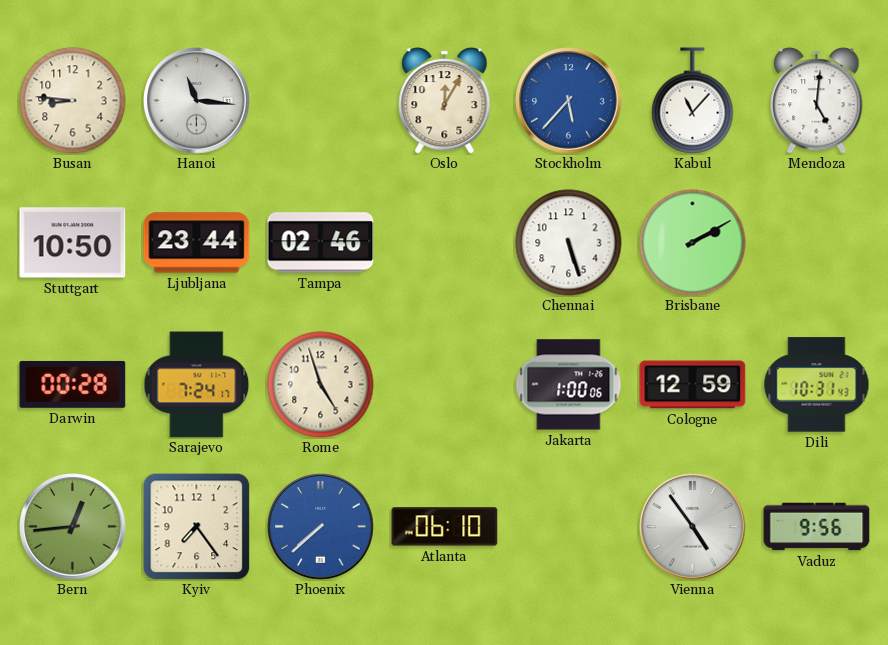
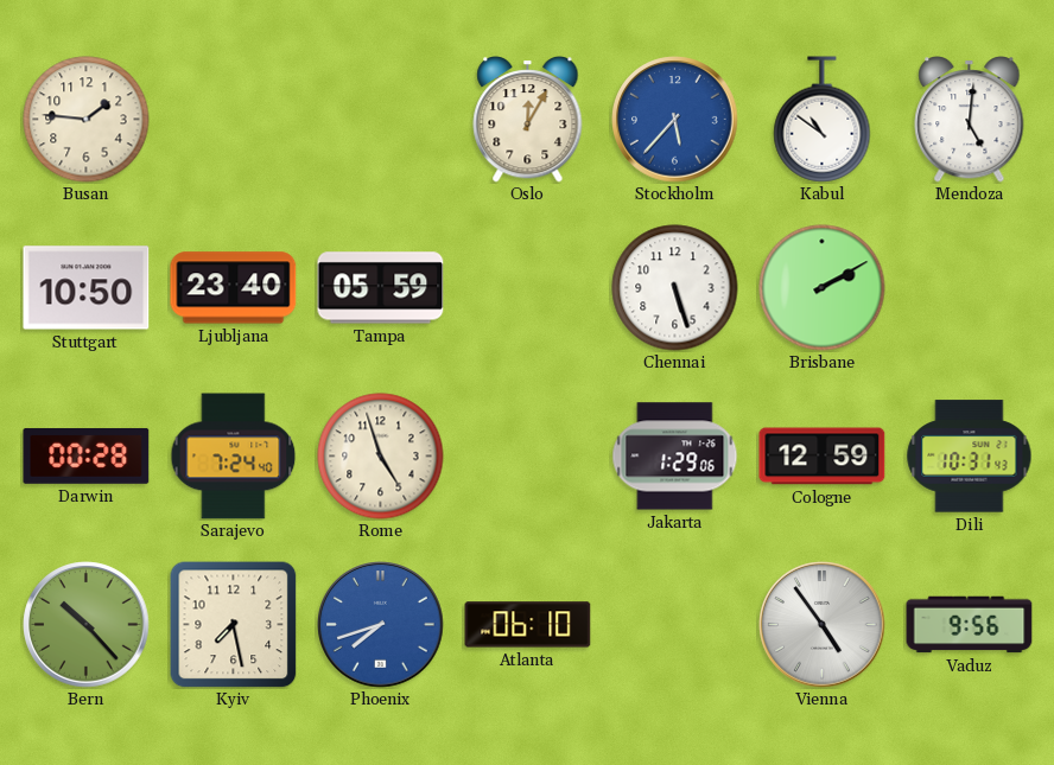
Busan: 8:46 -> 1:46 (87, 120)
Hanoi: 11:16 -> none (197, 101)
Kabul: 11:07 -> 10:51 (823, 120)
Ljubljana: 23:44 -> 23:40 (234, 288)
Tampa: 02:46 -> 05:59 (381, 288)
Sarajevo: 7:24:17 -> 7:24:40 (234, 457)
Jakarta: 1:00 -> 1:29 (675, 457)
Bern: 12:44 -> 10:23 (87, 625)
Kyiv: 7:24 -> 7:28 (233, 624)
Phoenix: 7:38 -> 7:42 (381, 625)
